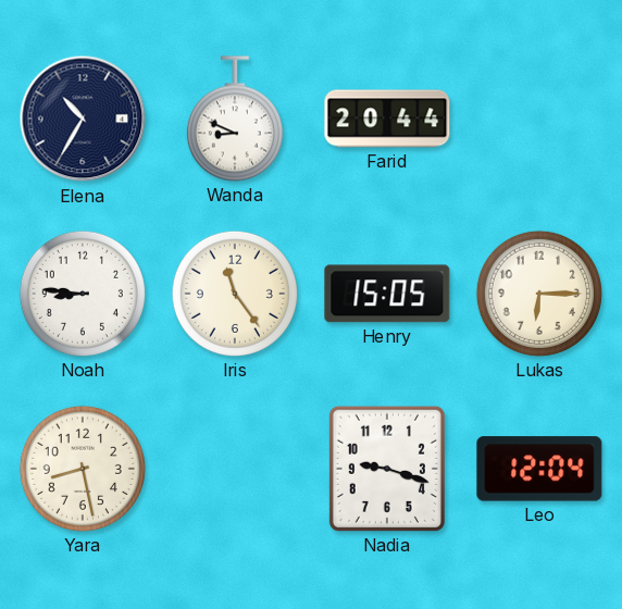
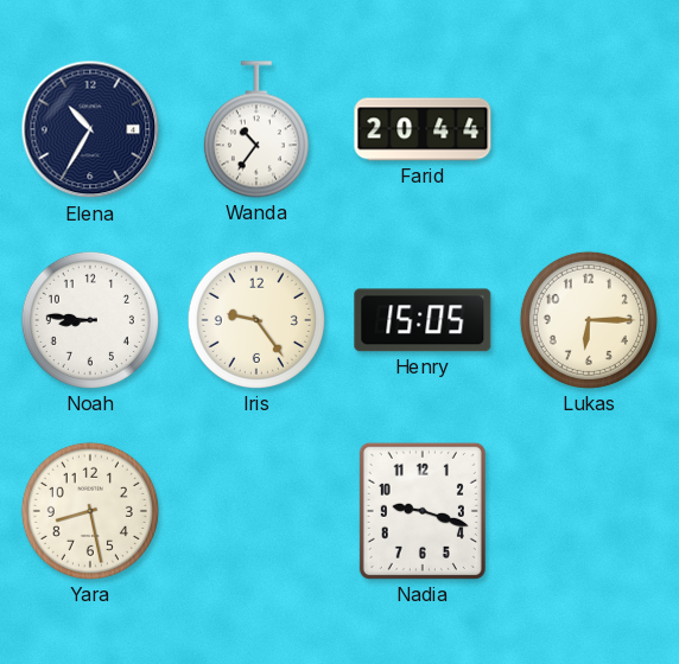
Wanda: 8:49 -> 10:36 (256, 129)
Iris: 11:24 -> 9:24 (256, 320)
Leo: 12:04 -> none (539, 469)
